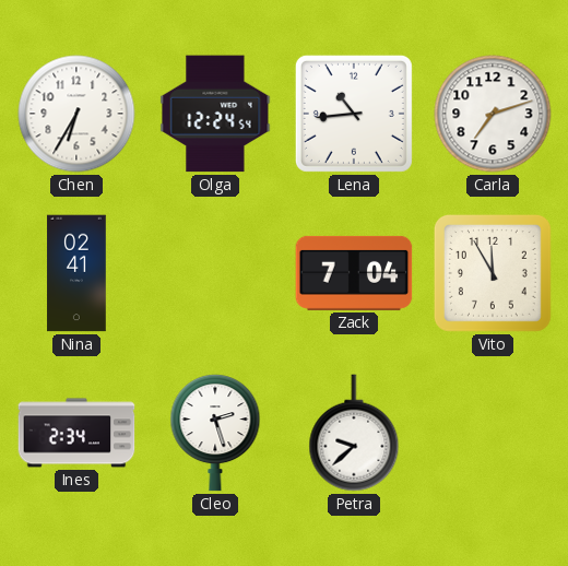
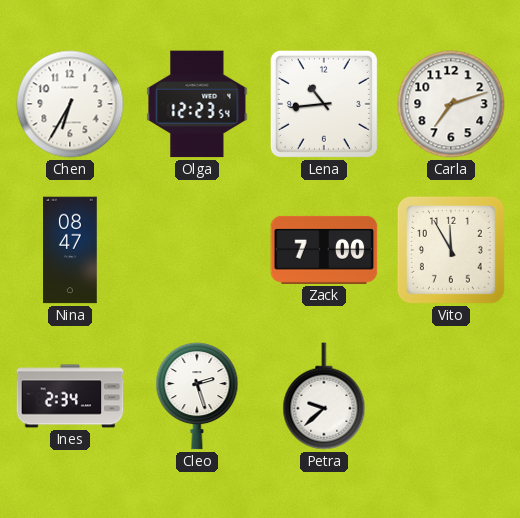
Olga: 12:24 -> 12:23 (197, 104)
Nina: 02:41 -> 08:47 (70, 250)
Zack: 7:04 -> 7:00 (324, 250)
